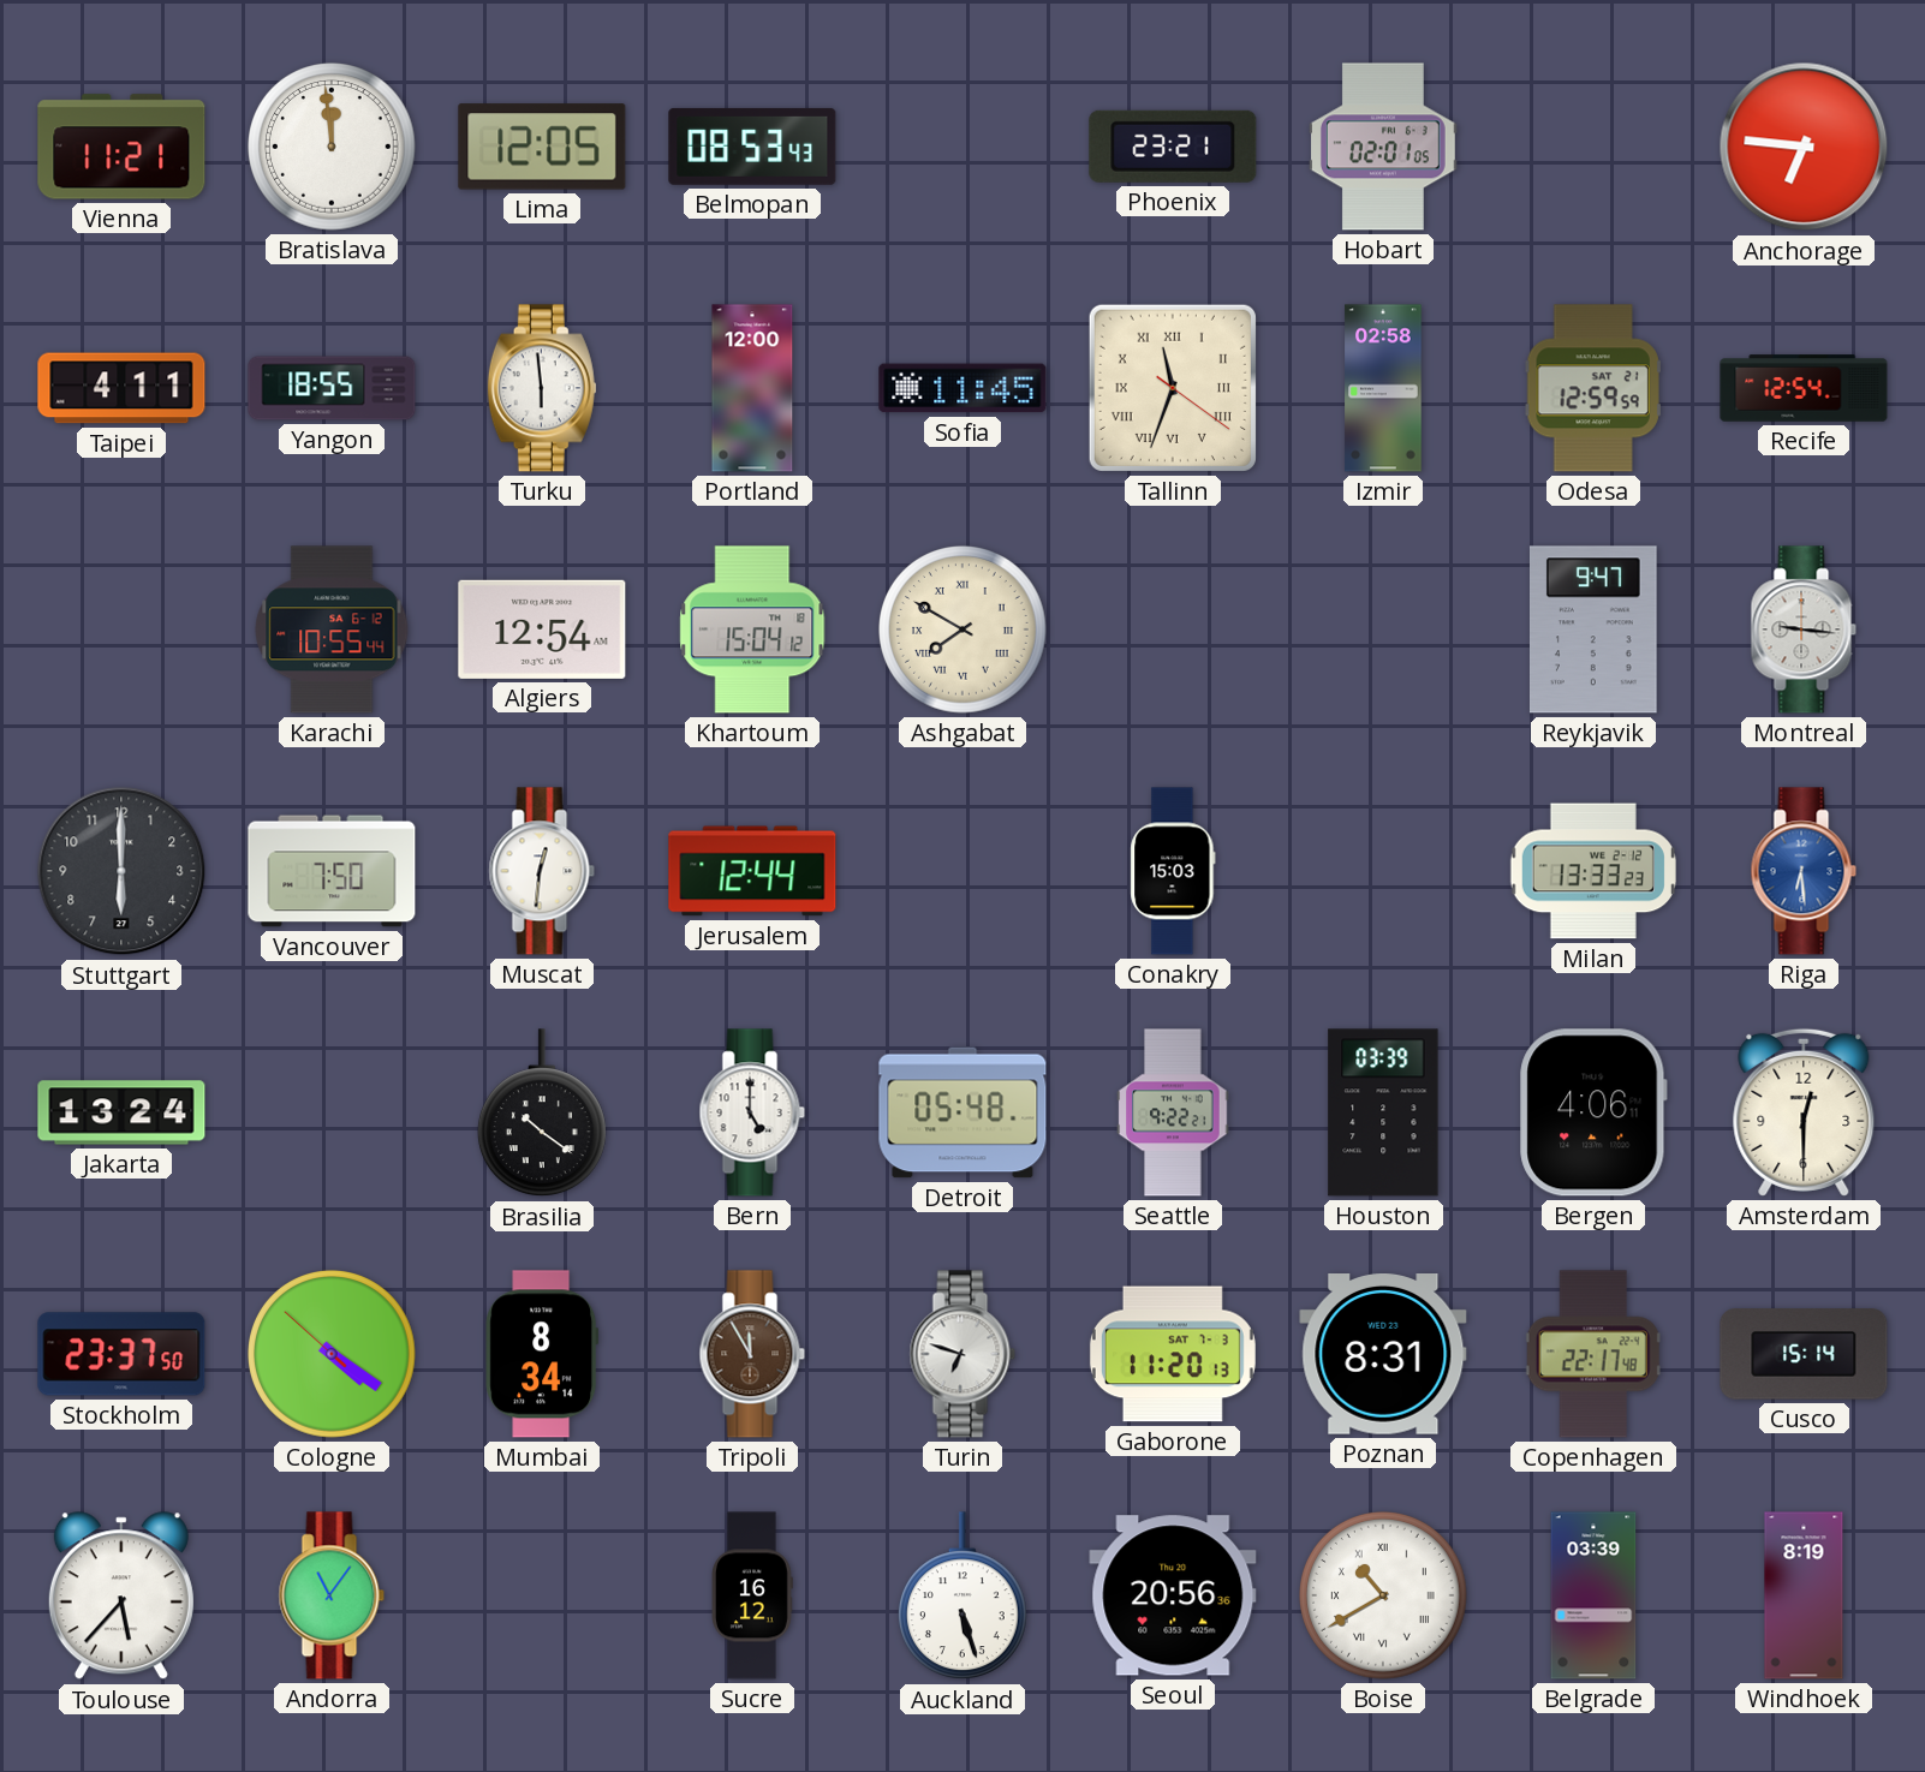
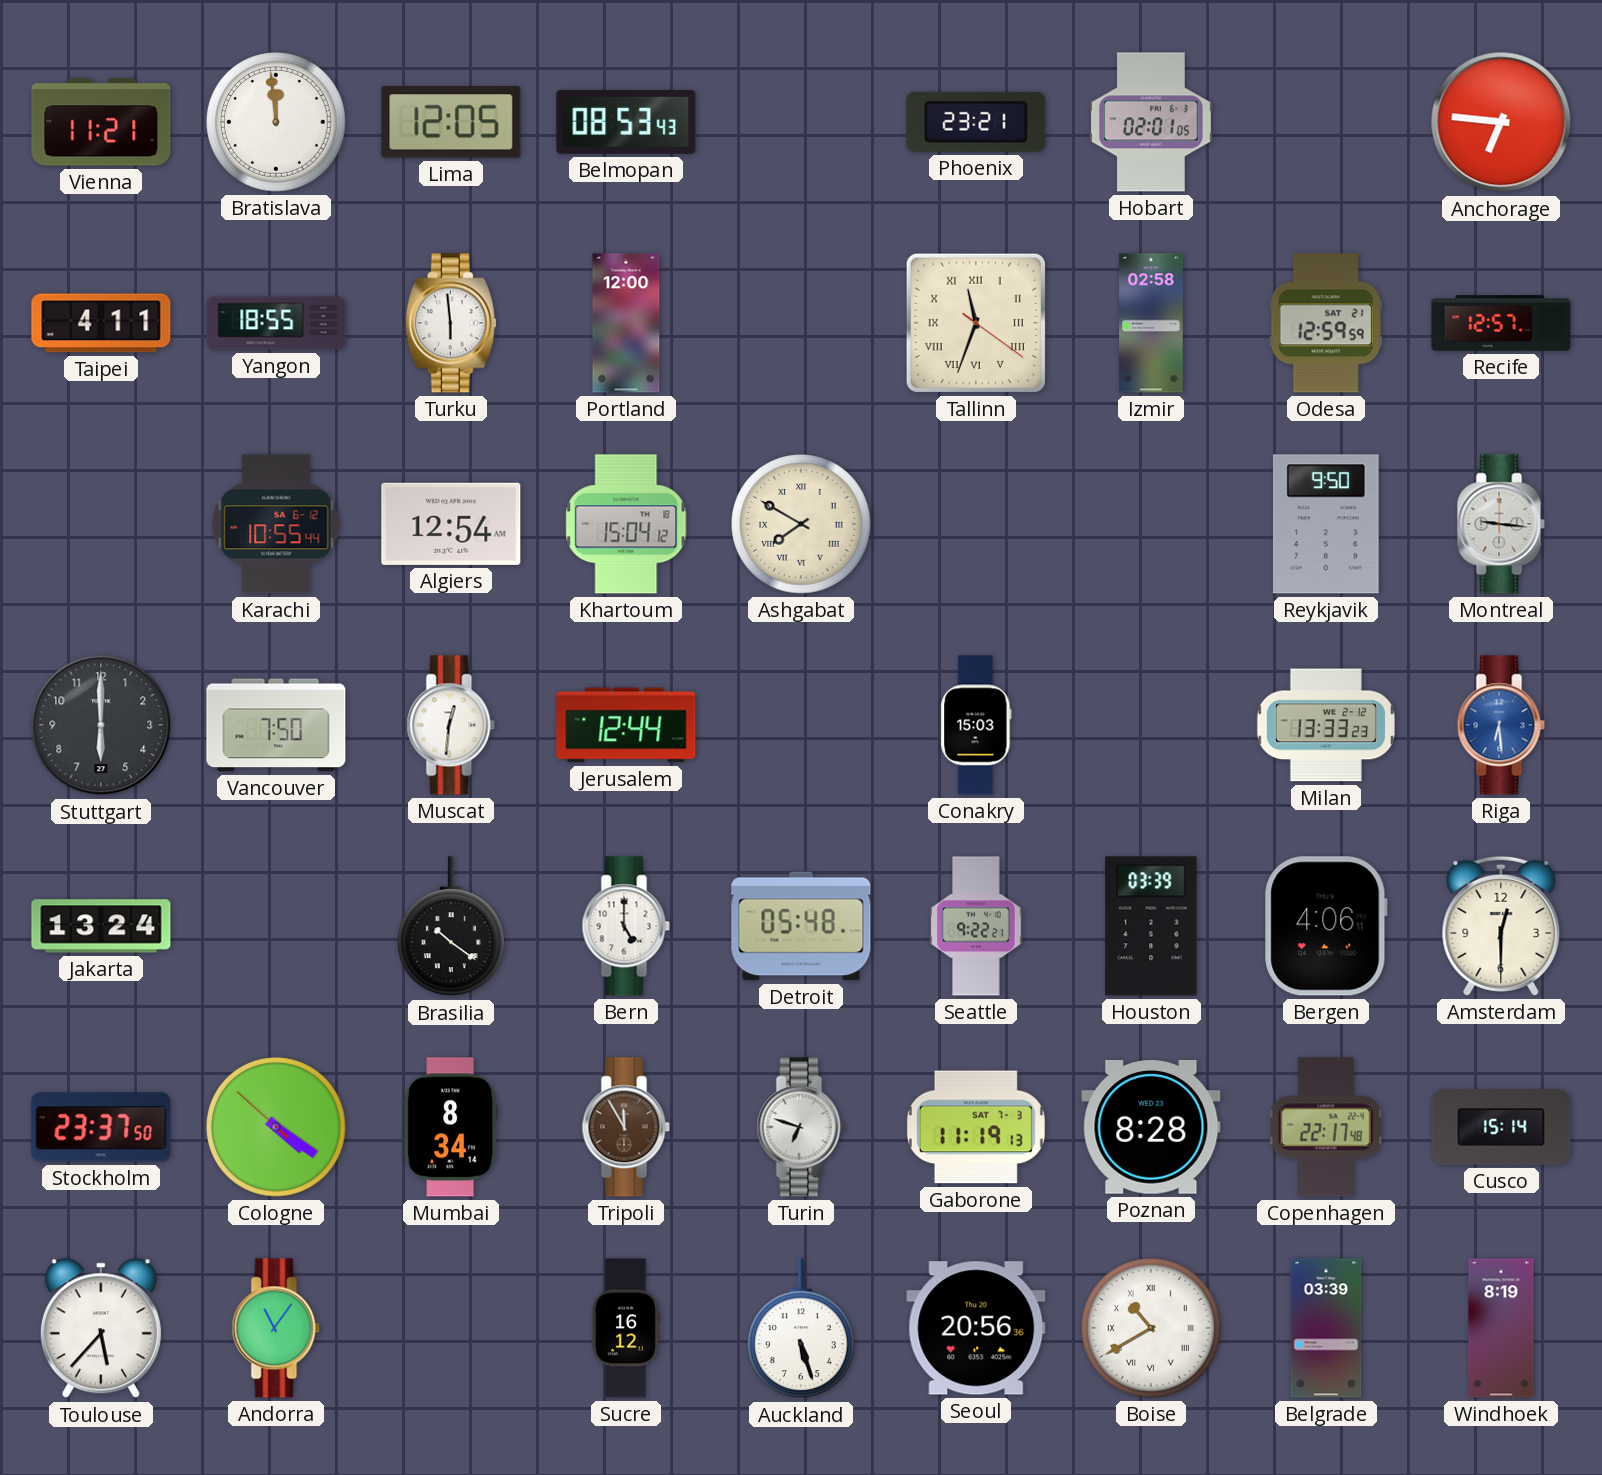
Sofia: 11:45 -> none (962, 388)
Recife: 12:54 -> 12:57 (1501, 323)
Reykjavik: 9:47 -> 9:50 (1326, 524)
Gaborone: 11:20 -> 11:19 (976, 1127)
Poznan: 8:31 -> 8:28 (1151, 1128)
